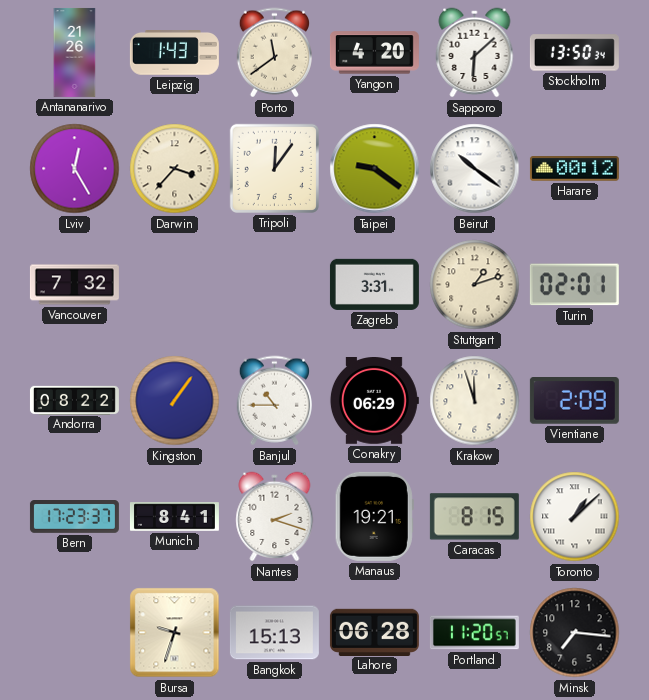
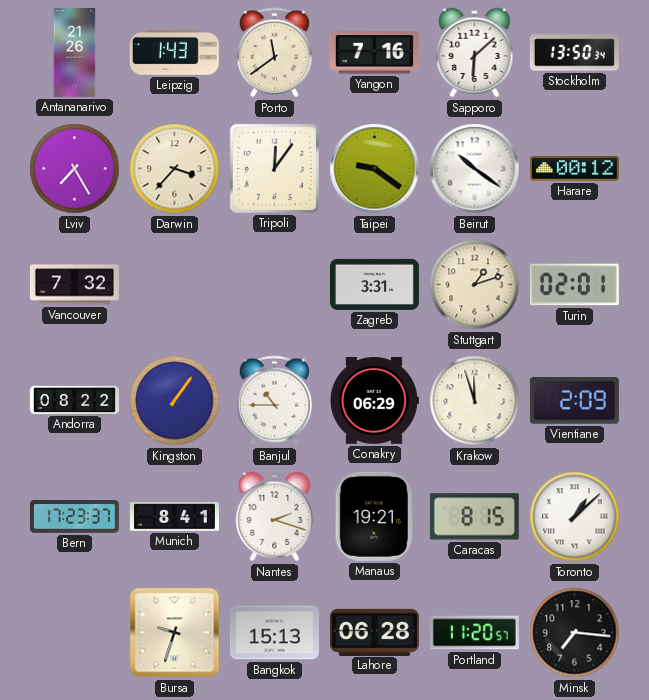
Yangon: 4:20 -> 7:16 (374, 53)
Lviv: 12:25 -> 7:25 (75, 169)
